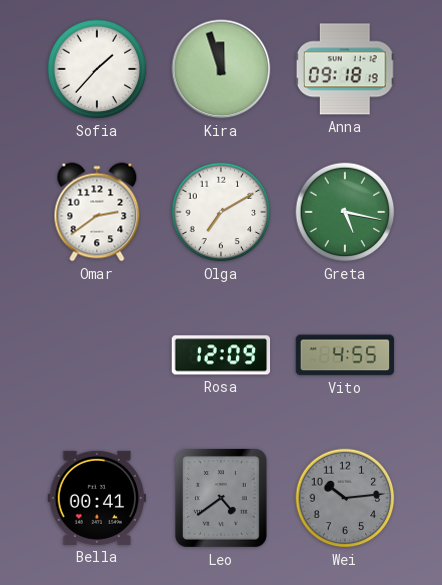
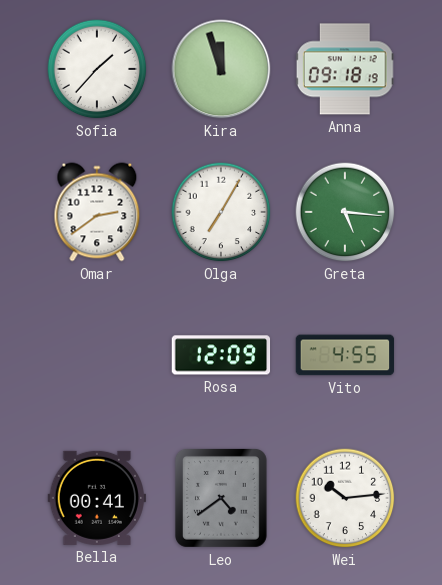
Olga: 7:10 -> 7:05 (221, 212)
Greta: 5:17 -> 5:16 (345, 212)
Wei dial: grey -> white (345, 498)
